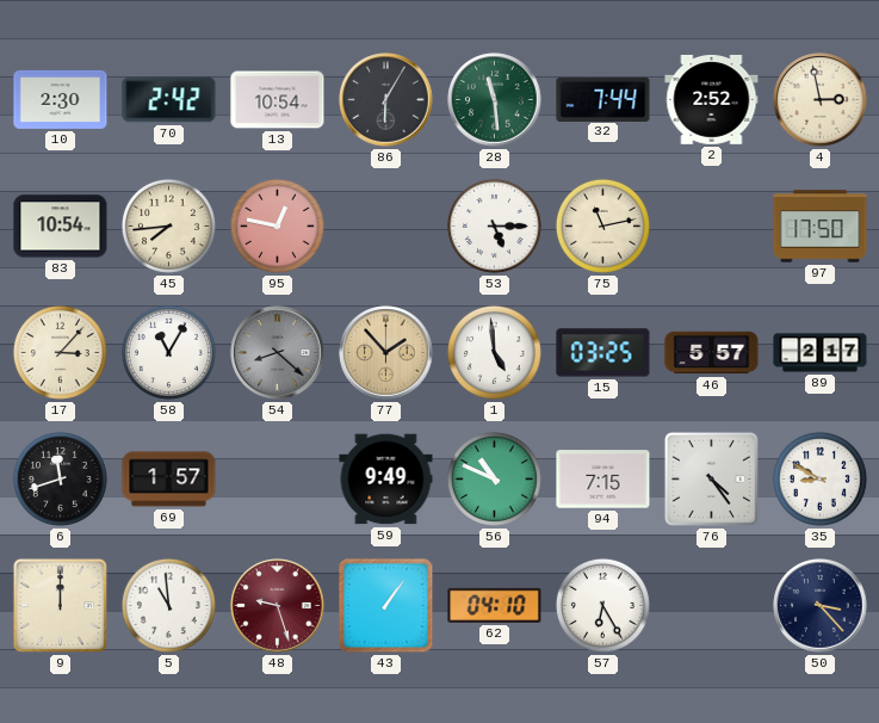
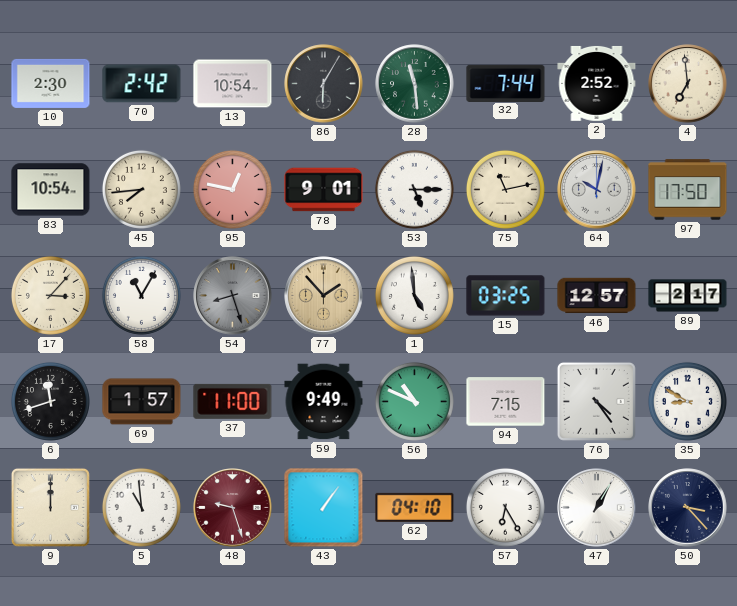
4: 2:58 -> 6:59 (688, 84)
78: none -> 9:01 (324, 190)
64: none -> 10:02 (597, 190)
54: 8:22 -> 8:27 (233, 296)
46: 5:57 -> 12:57 (597, 296)
37: none -> 11:00 (233, 401)
47: none -> 1:05 (597, 508)
